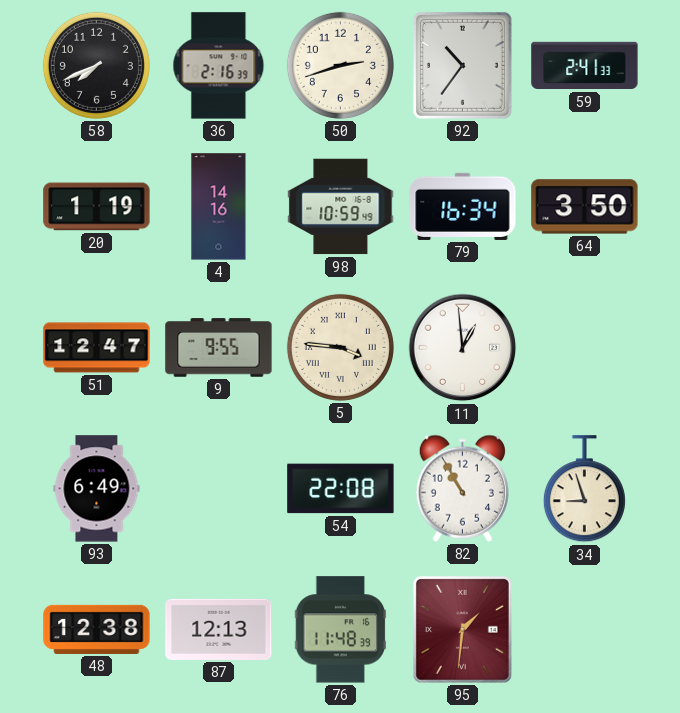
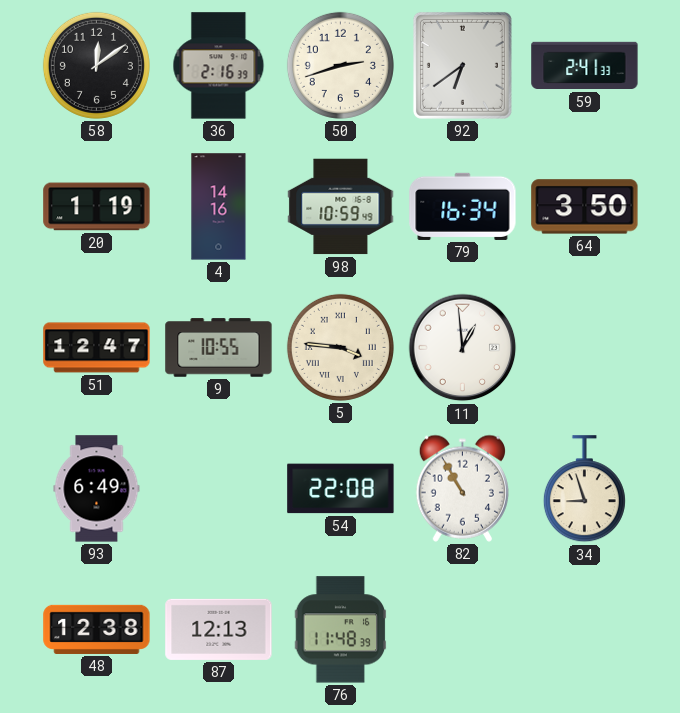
58: 7:41 -> 12:09 (96, 65)
92: 10:36 -> 6:39 (462, 65)
9: 9:55 -> 10:55 (219, 348)
95: 1:31 -> none (462, 629)
